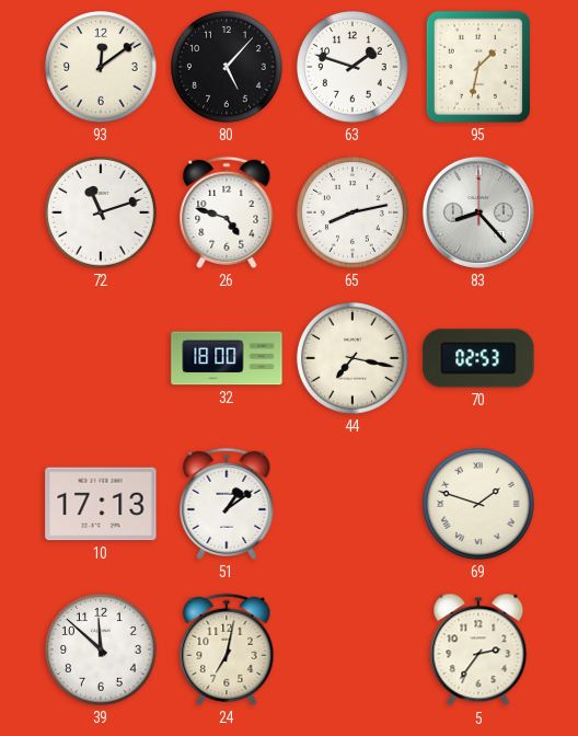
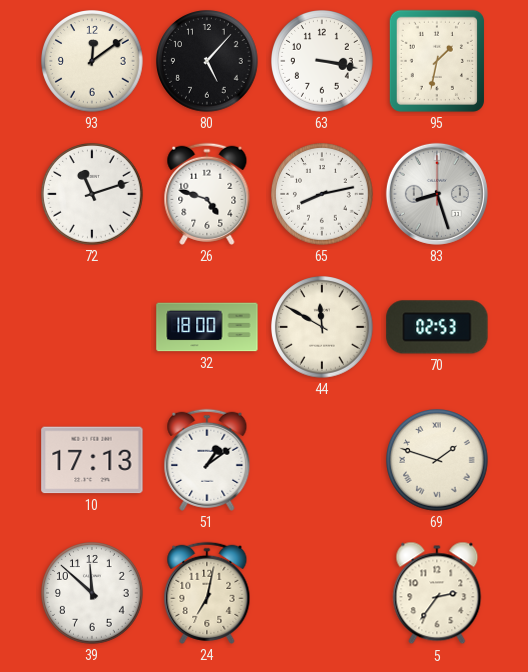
63: 1:48 -> 3:17 (322, 61)
83: 8:23 -> 8:27 (437, 194)
44: 7:17 -> 11:50 (322, 327)
